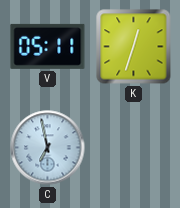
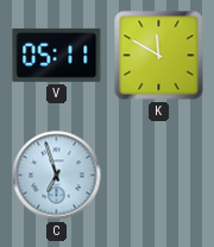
K: 12:33 -> 11:50 (159, 56)
C: 6:58 -> 6:57 (57, 176)
